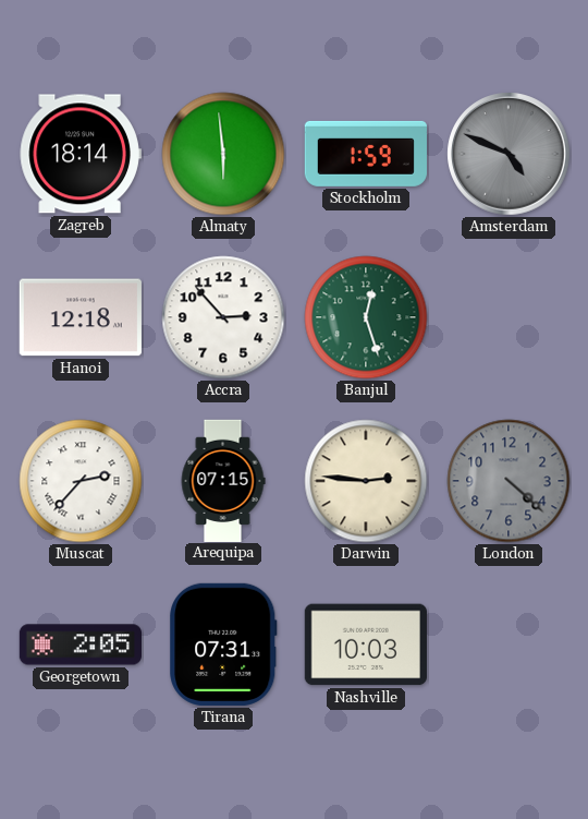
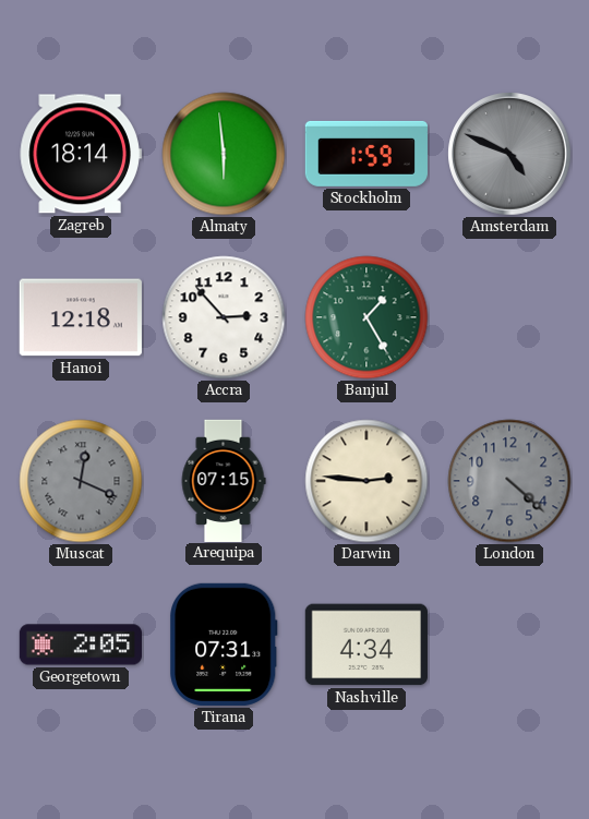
Banjul: 12:27 -> 1:25 (366, 317)
Muscat: 2:37 -> 12:19 (81, 481)
Muscat dial: white -> grey (81, 481)
Nashville: 10:03 -> 4:34 (366, 645)
